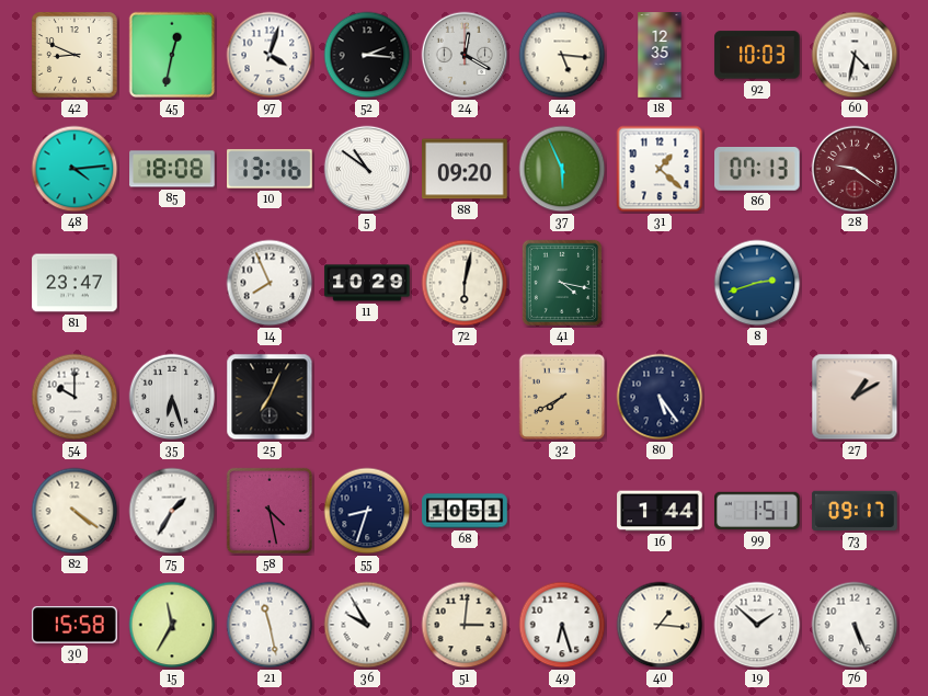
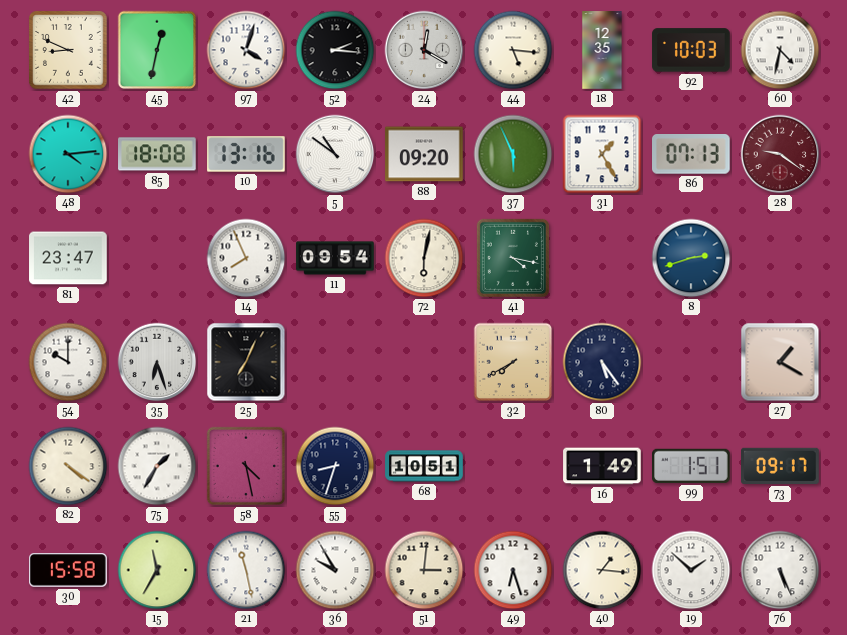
31: 1:22 -> 1:25 (602, 154)
11: 10:29 -> 09:54 (335, 258)
27: 1:10 -> 1:20 (780, 362)
16: 1:44 -> 1:49 (602, 466)
